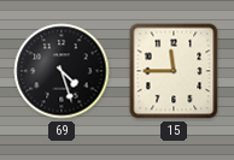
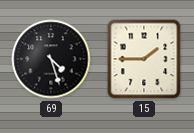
15: 11:45 -> 1:45 (144, 59)
